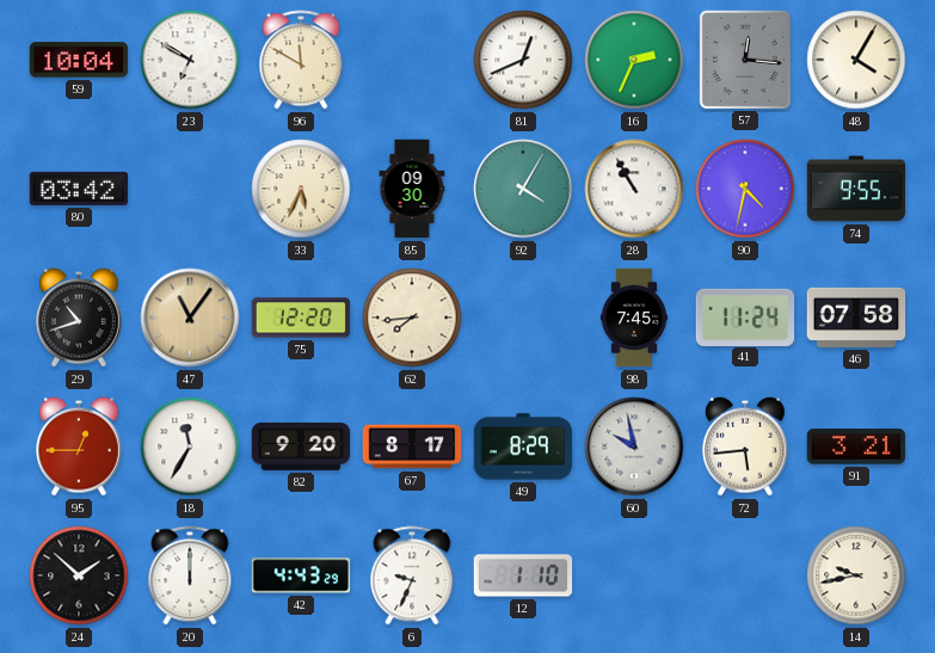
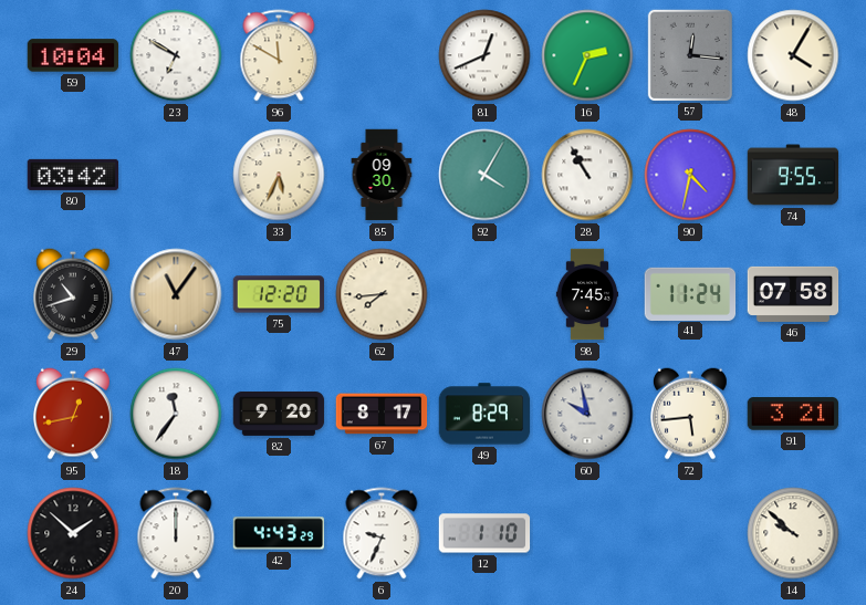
95: 12:45 -> 12:43 (73, 414)
18: 11:35 -> 11:36 (176, 414)
14: 9:43 -> 9:52 (793, 533)
